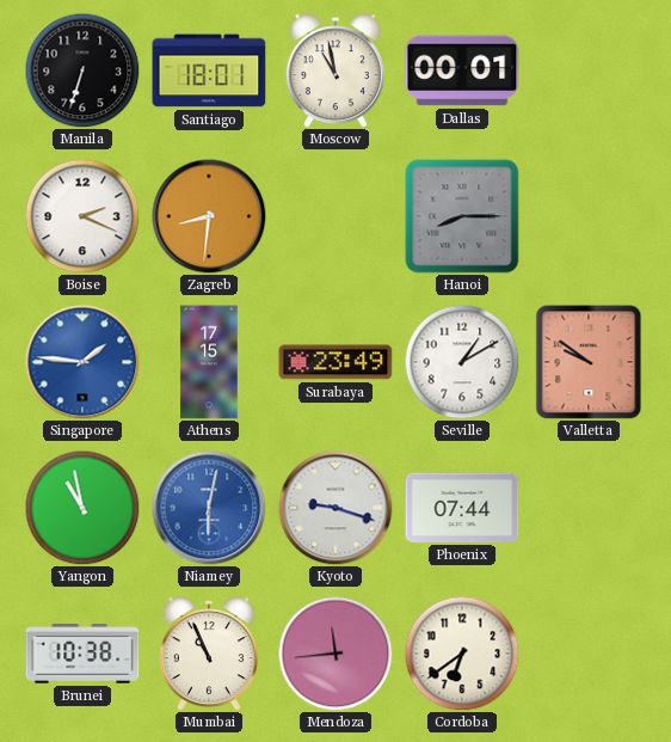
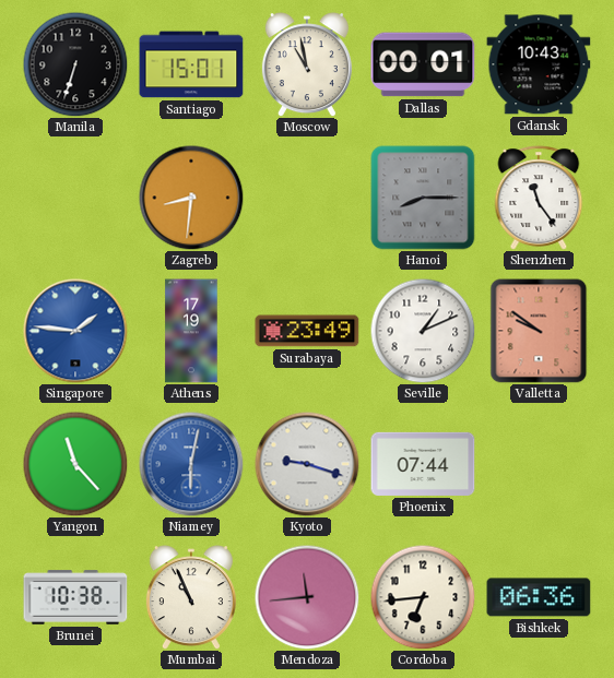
Santiago: 18:01 -> 15:01 (191, 64)
Gdansk: none -> 10:43 (539, 64)
Boise: 2:19 -> none (82, 216)
Shenzhen: none -> 11:24 (539, 198)
Athens: 17:15 -> 17:19 (191, 331)
Seville: 1:10 -> 1:11 (423, 331)
Yangon: 10:58 -> 11:23 (75, 464)
Cordoba: 6:39 -> 6:44 (423, 597)
Bishkek: none -> 06:36 (539, 597)
